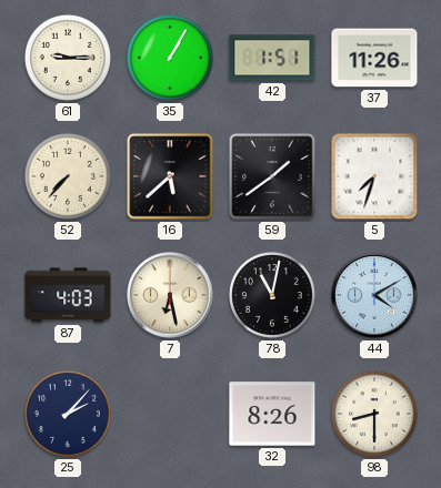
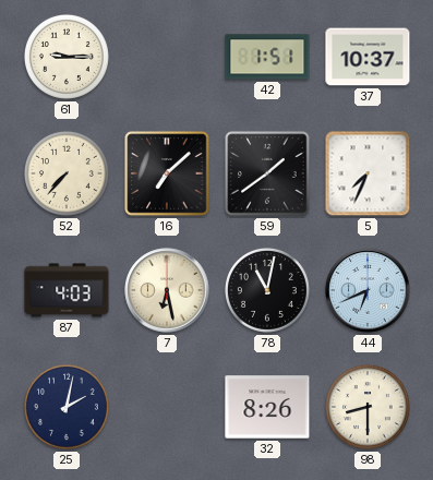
35: 1:05 -> none (170, 58)
37: 11:26 -> 10:37 (368, 57)
16: 5:38 -> 7:08 (167, 173)
5: 7:33 -> 7:34 (368, 173)
44: 4:10 -> 6:41 (368, 290)
25: 2:07 -> 2:02 (67, 407)
